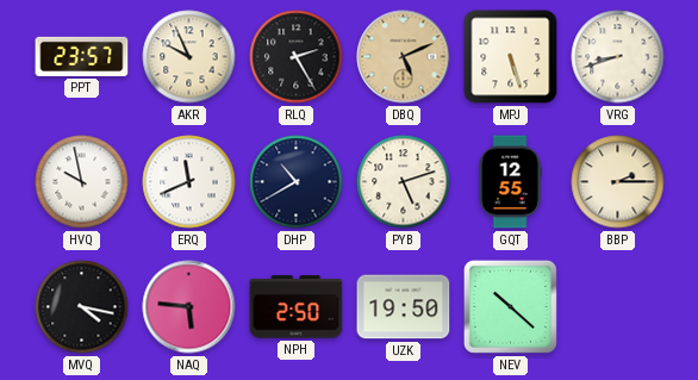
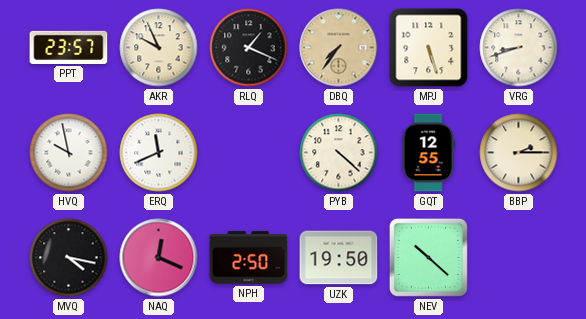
RLQ: 2:25 -> 1:19 (249, 48)
DBQ: 5:11 -> 7:36 (339, 48)
DHP: 10:40 -> none (297, 182)
PYB: 5:12 -> 4:22 (339, 153)
NAQ: 5:46 -> 12:19 (159, 258)
